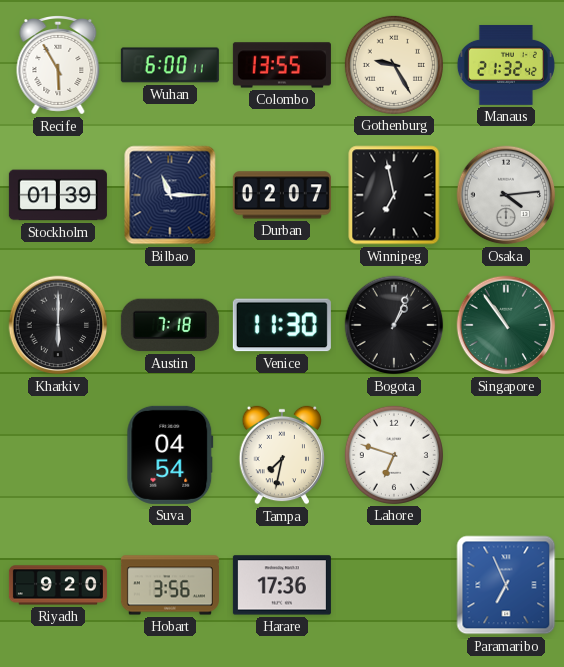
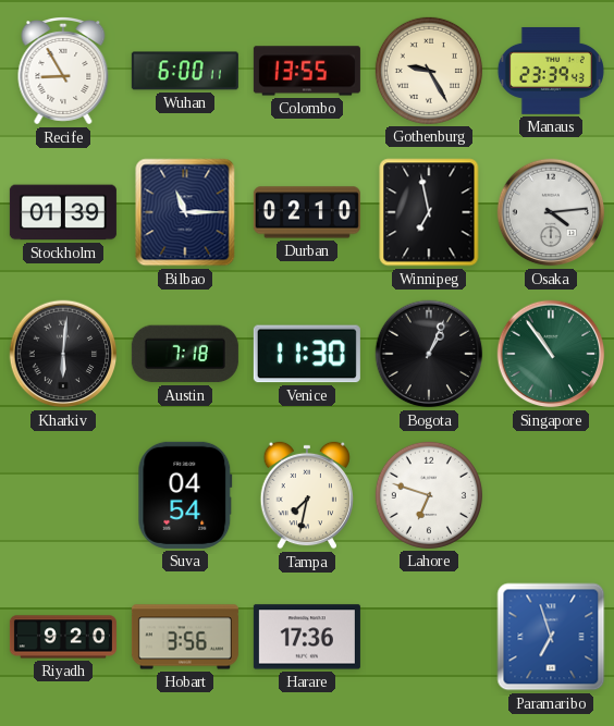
Recife: 5:55 -> 8:55 (63, 72)
Manaus: 21:32 -> 23:39 (551, 71)
Durban: 02:07 -> 02:10 (307, 212)
Kharkiv: 6:00 -> 6:01 (63, 354)
Paramaribo: 6:56 -> 6:57 (551, 637)
